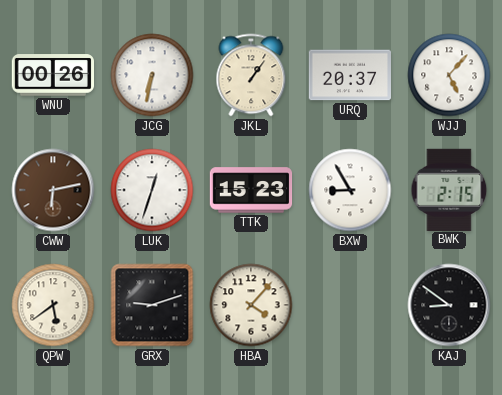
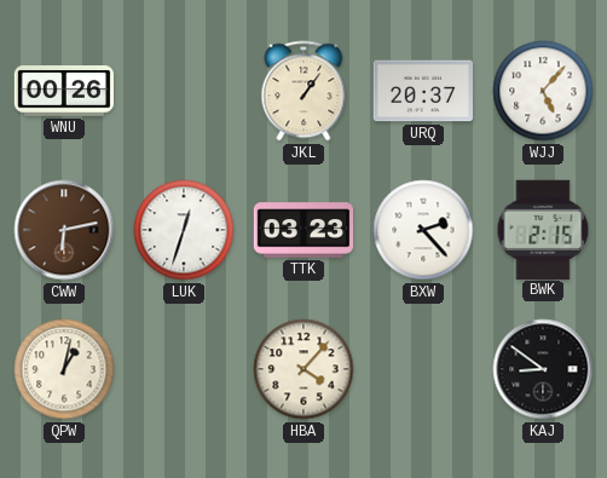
JCG: 6:32 -> none (152, 75)
TTK: 15:23 -> 03:23 (303, 230)
BXW: 8:55 -> 2:23 (423, 230)
QPW: 5:39 -> 1:02 (64, 369)
GRX: 9:12 -> none (152, 305)
